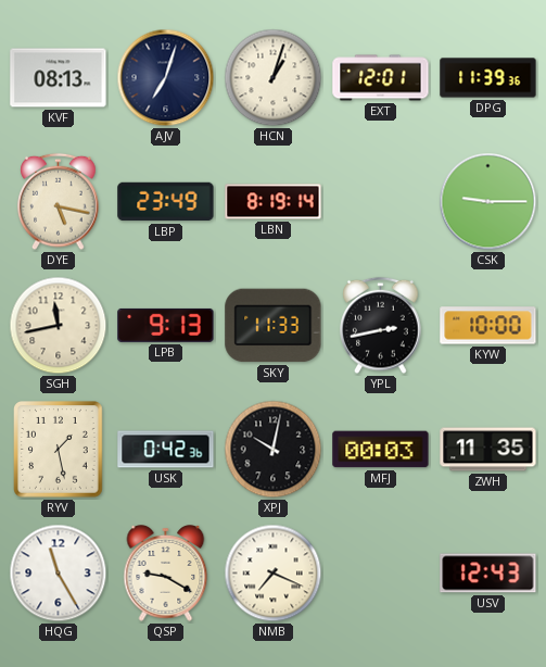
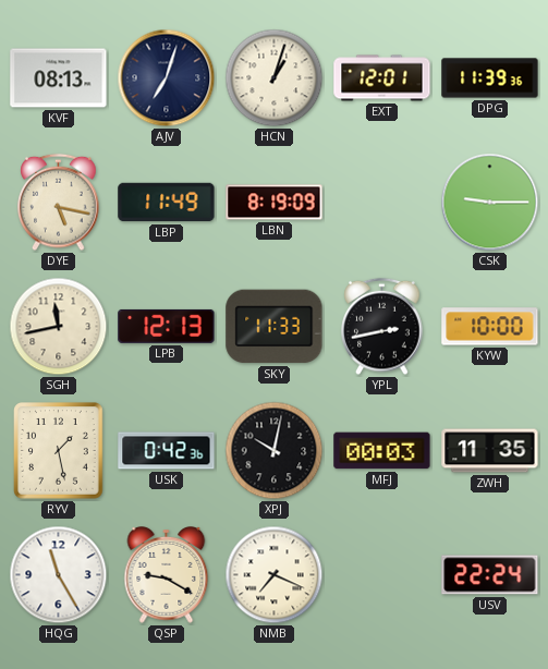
LBP: 23:49 -> 11:49 (167, 203)
LBN: 8:19:14 -> 8:19:09 (275, 203)
LPB: 9:13 -> 12:13 (167, 326)
USV: 12:43 -> 22:24 (490, 575)
